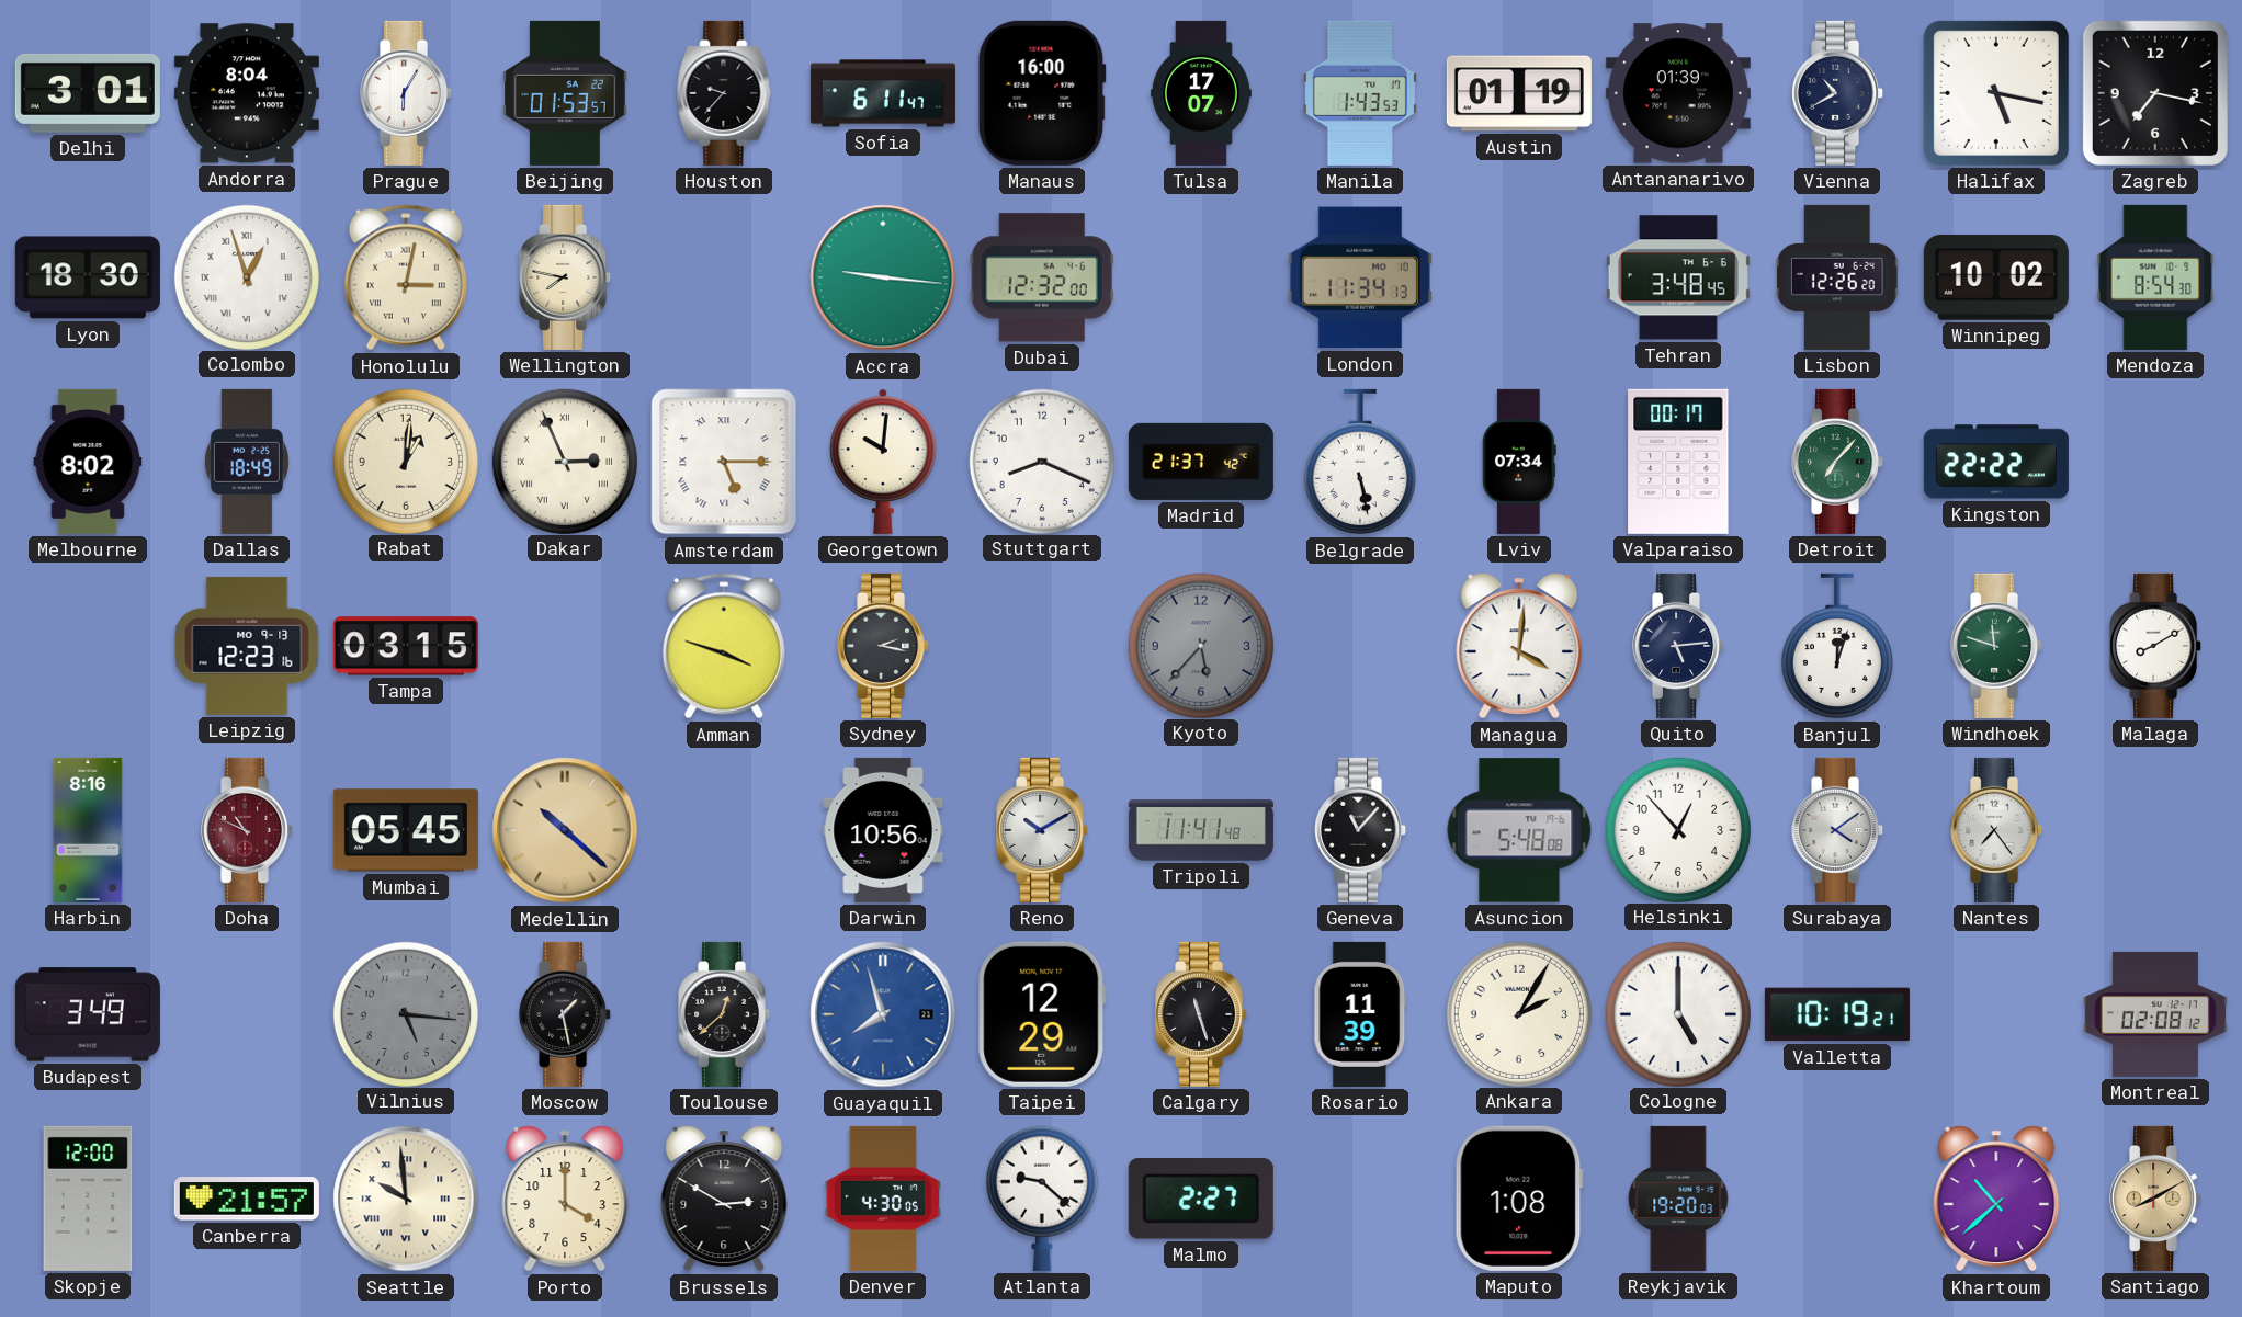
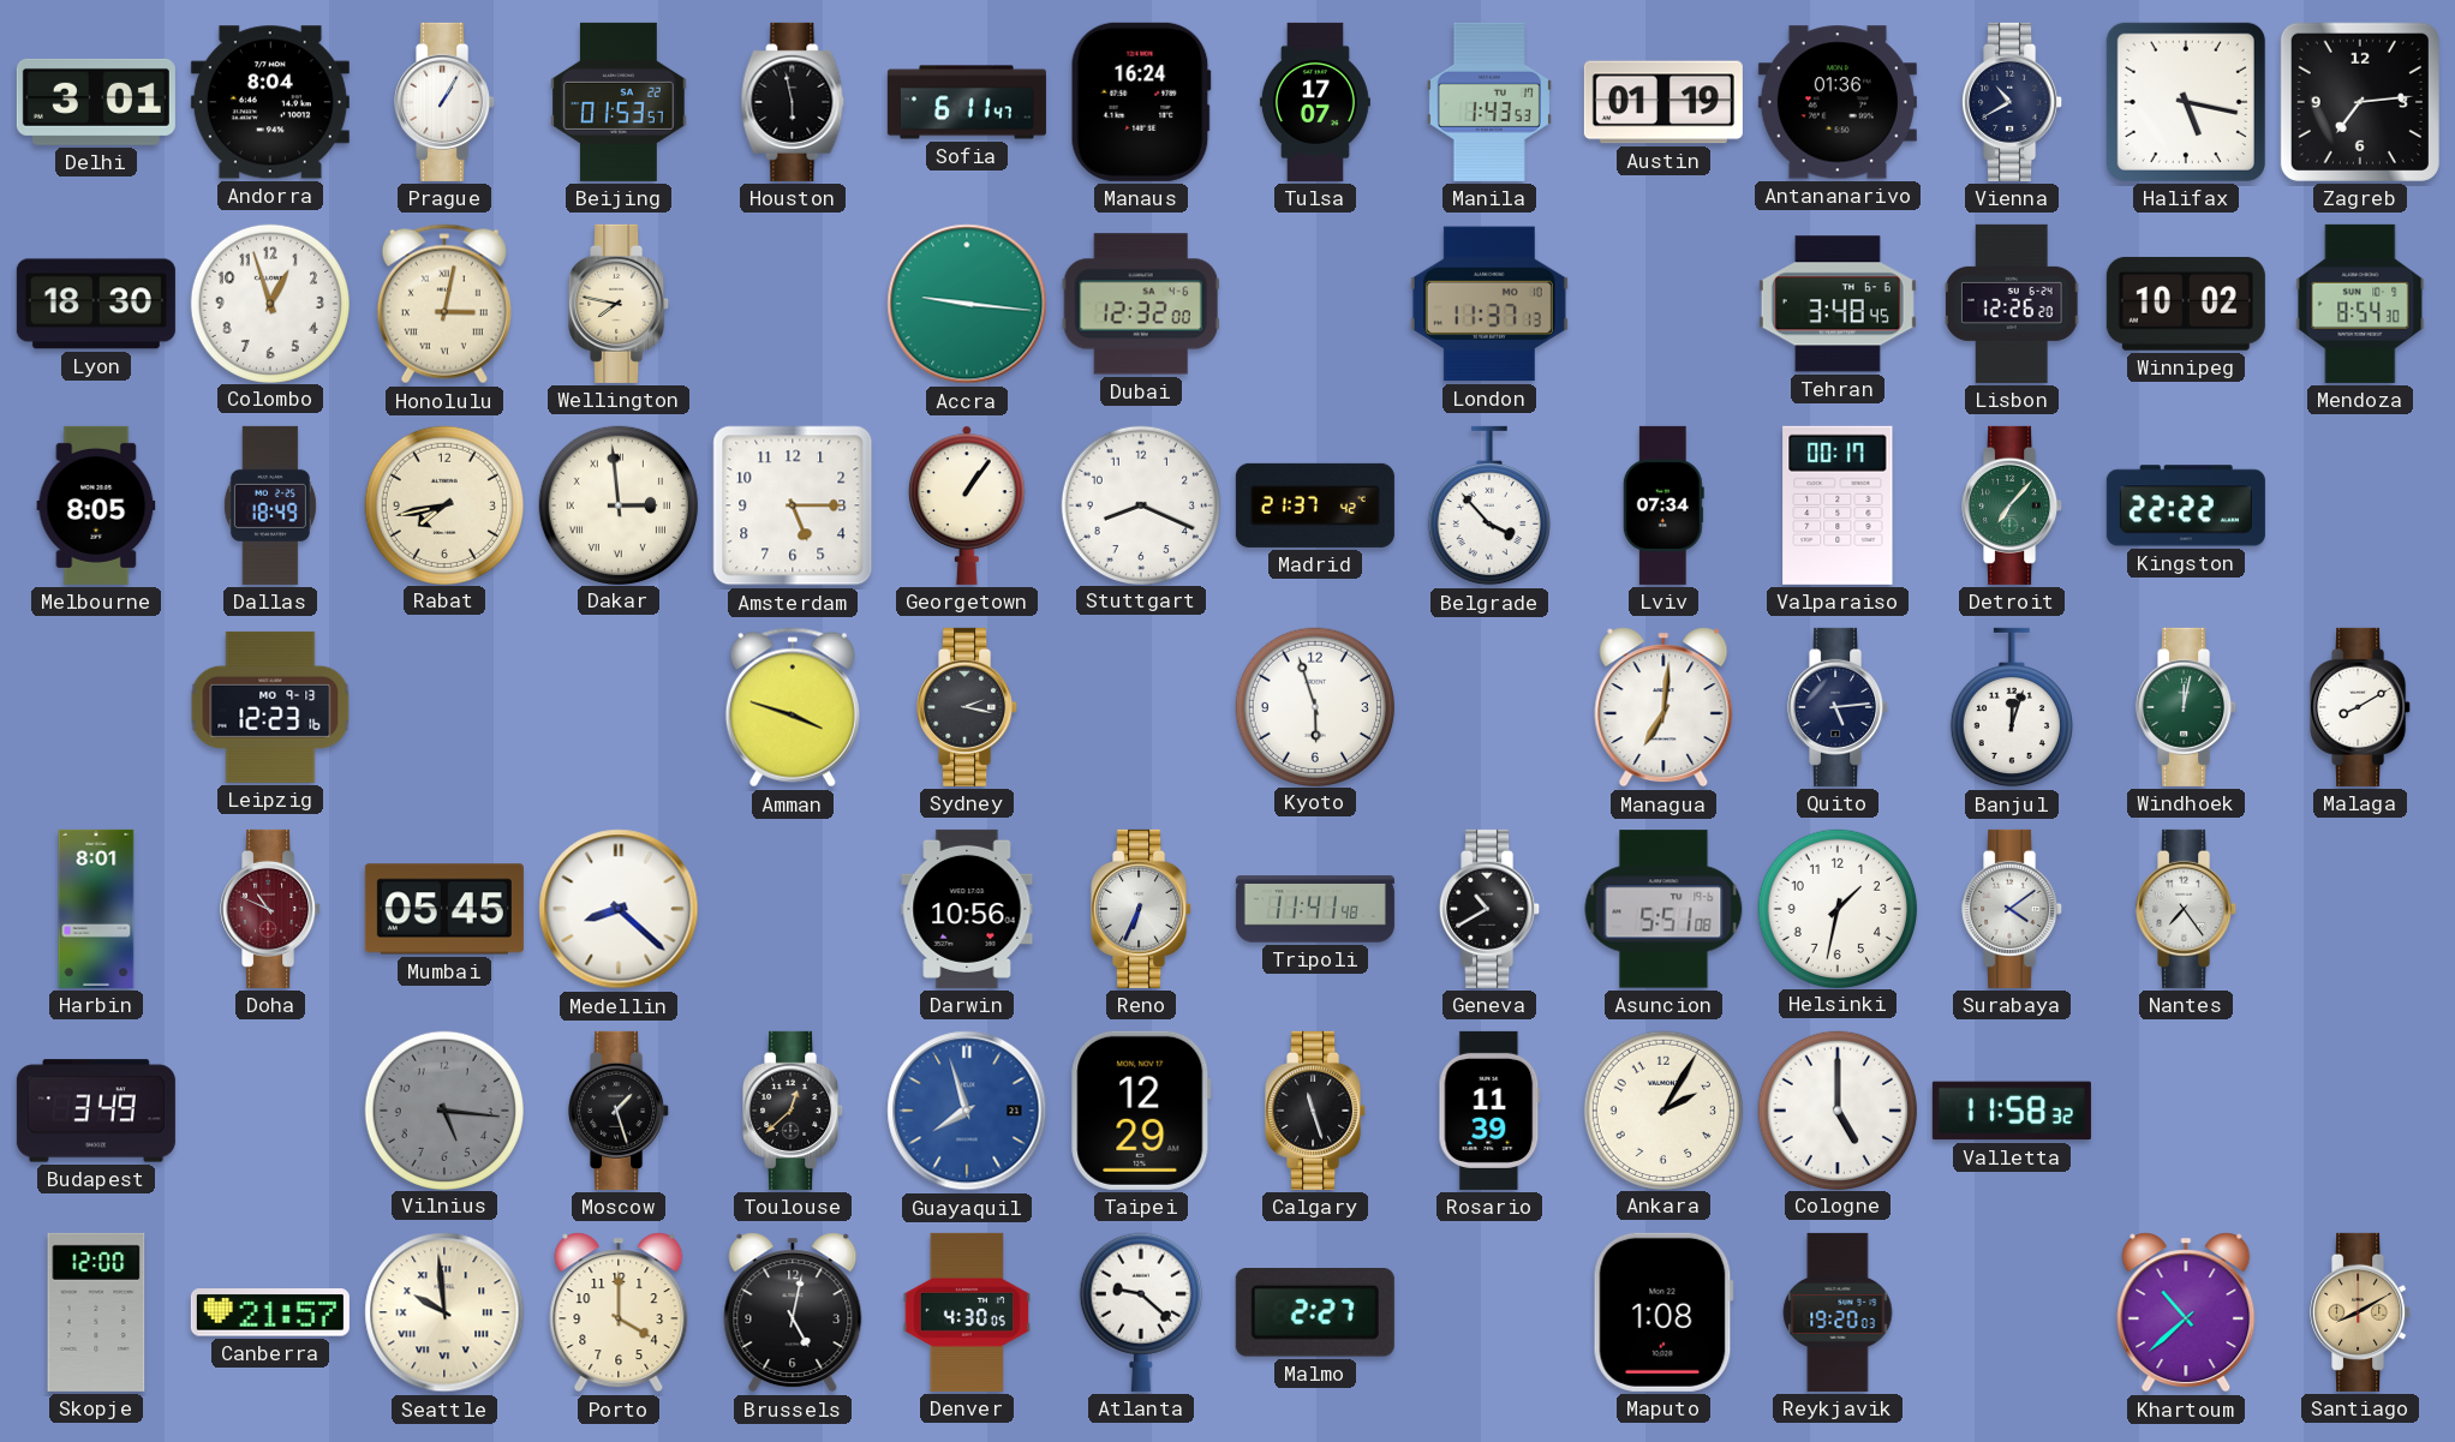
Prague: 6:05 -> 1:05 (446, 102)
Houston: 9:37 -> 5:58 (793, 102)
Manaus: 16:00 -> 16:24 (1141, 102)
Antananarivo: 01:39 -> 01:36 (1838, 102)
Zagreb: 7:17 -> 7:14 (2360, 102)
Colombo numerals: Roman -> Arabic (269, 303)
London: 11:34 -> 11:37 (1489, 304)
Melbourne: 8:02 -> 8:05 (96, 505)
Rabat: 1:01 -> 7:43 (443, 504)
Dakar: 2:56 -> 2:59 (617, 504)
Amsterdam numerals: Roman -> Arabic (793, 505)
Georgetown: 10:01 -> 1:06 (968, 505)
Belgrade: 5:28 -> 3:53 (1489, 505)
Tampa: 03:15 -> none (406, 646)
Kyoto: 5:37 -> 5:57 (1314, 706)
Kyoto dial: grey -> white (1314, 706)
Managua: 4:01 -> 7:01 (1663, 707)
Windhoek: 11:48 -> 12:02 (2187, 707)
Harbin: 8:16 -> 8:01 (96, 909)
Medellin: 10:22 -> 8:22 (619, 909)
Medellin dial: champagne -> white (619, 909)
Reno: 10:10 -> 6:34 (1142, 909)
Geneva: 11:07 -> 10:40 (1491, 909)
Asuncion: 5:48 -> 5:51 (1663, 909)
Helsinki: 12:53 -> 1:32 (1836, 908)
Moscow: 1:28 -> 1:27 (620, 1111)
Valletta: 10:19 -> 11:58 (2012, 1111)
Montreal: 02:08 -> none (2155, 1014)
Brussels: 2:50 -> 5:02 (793, 1312)
